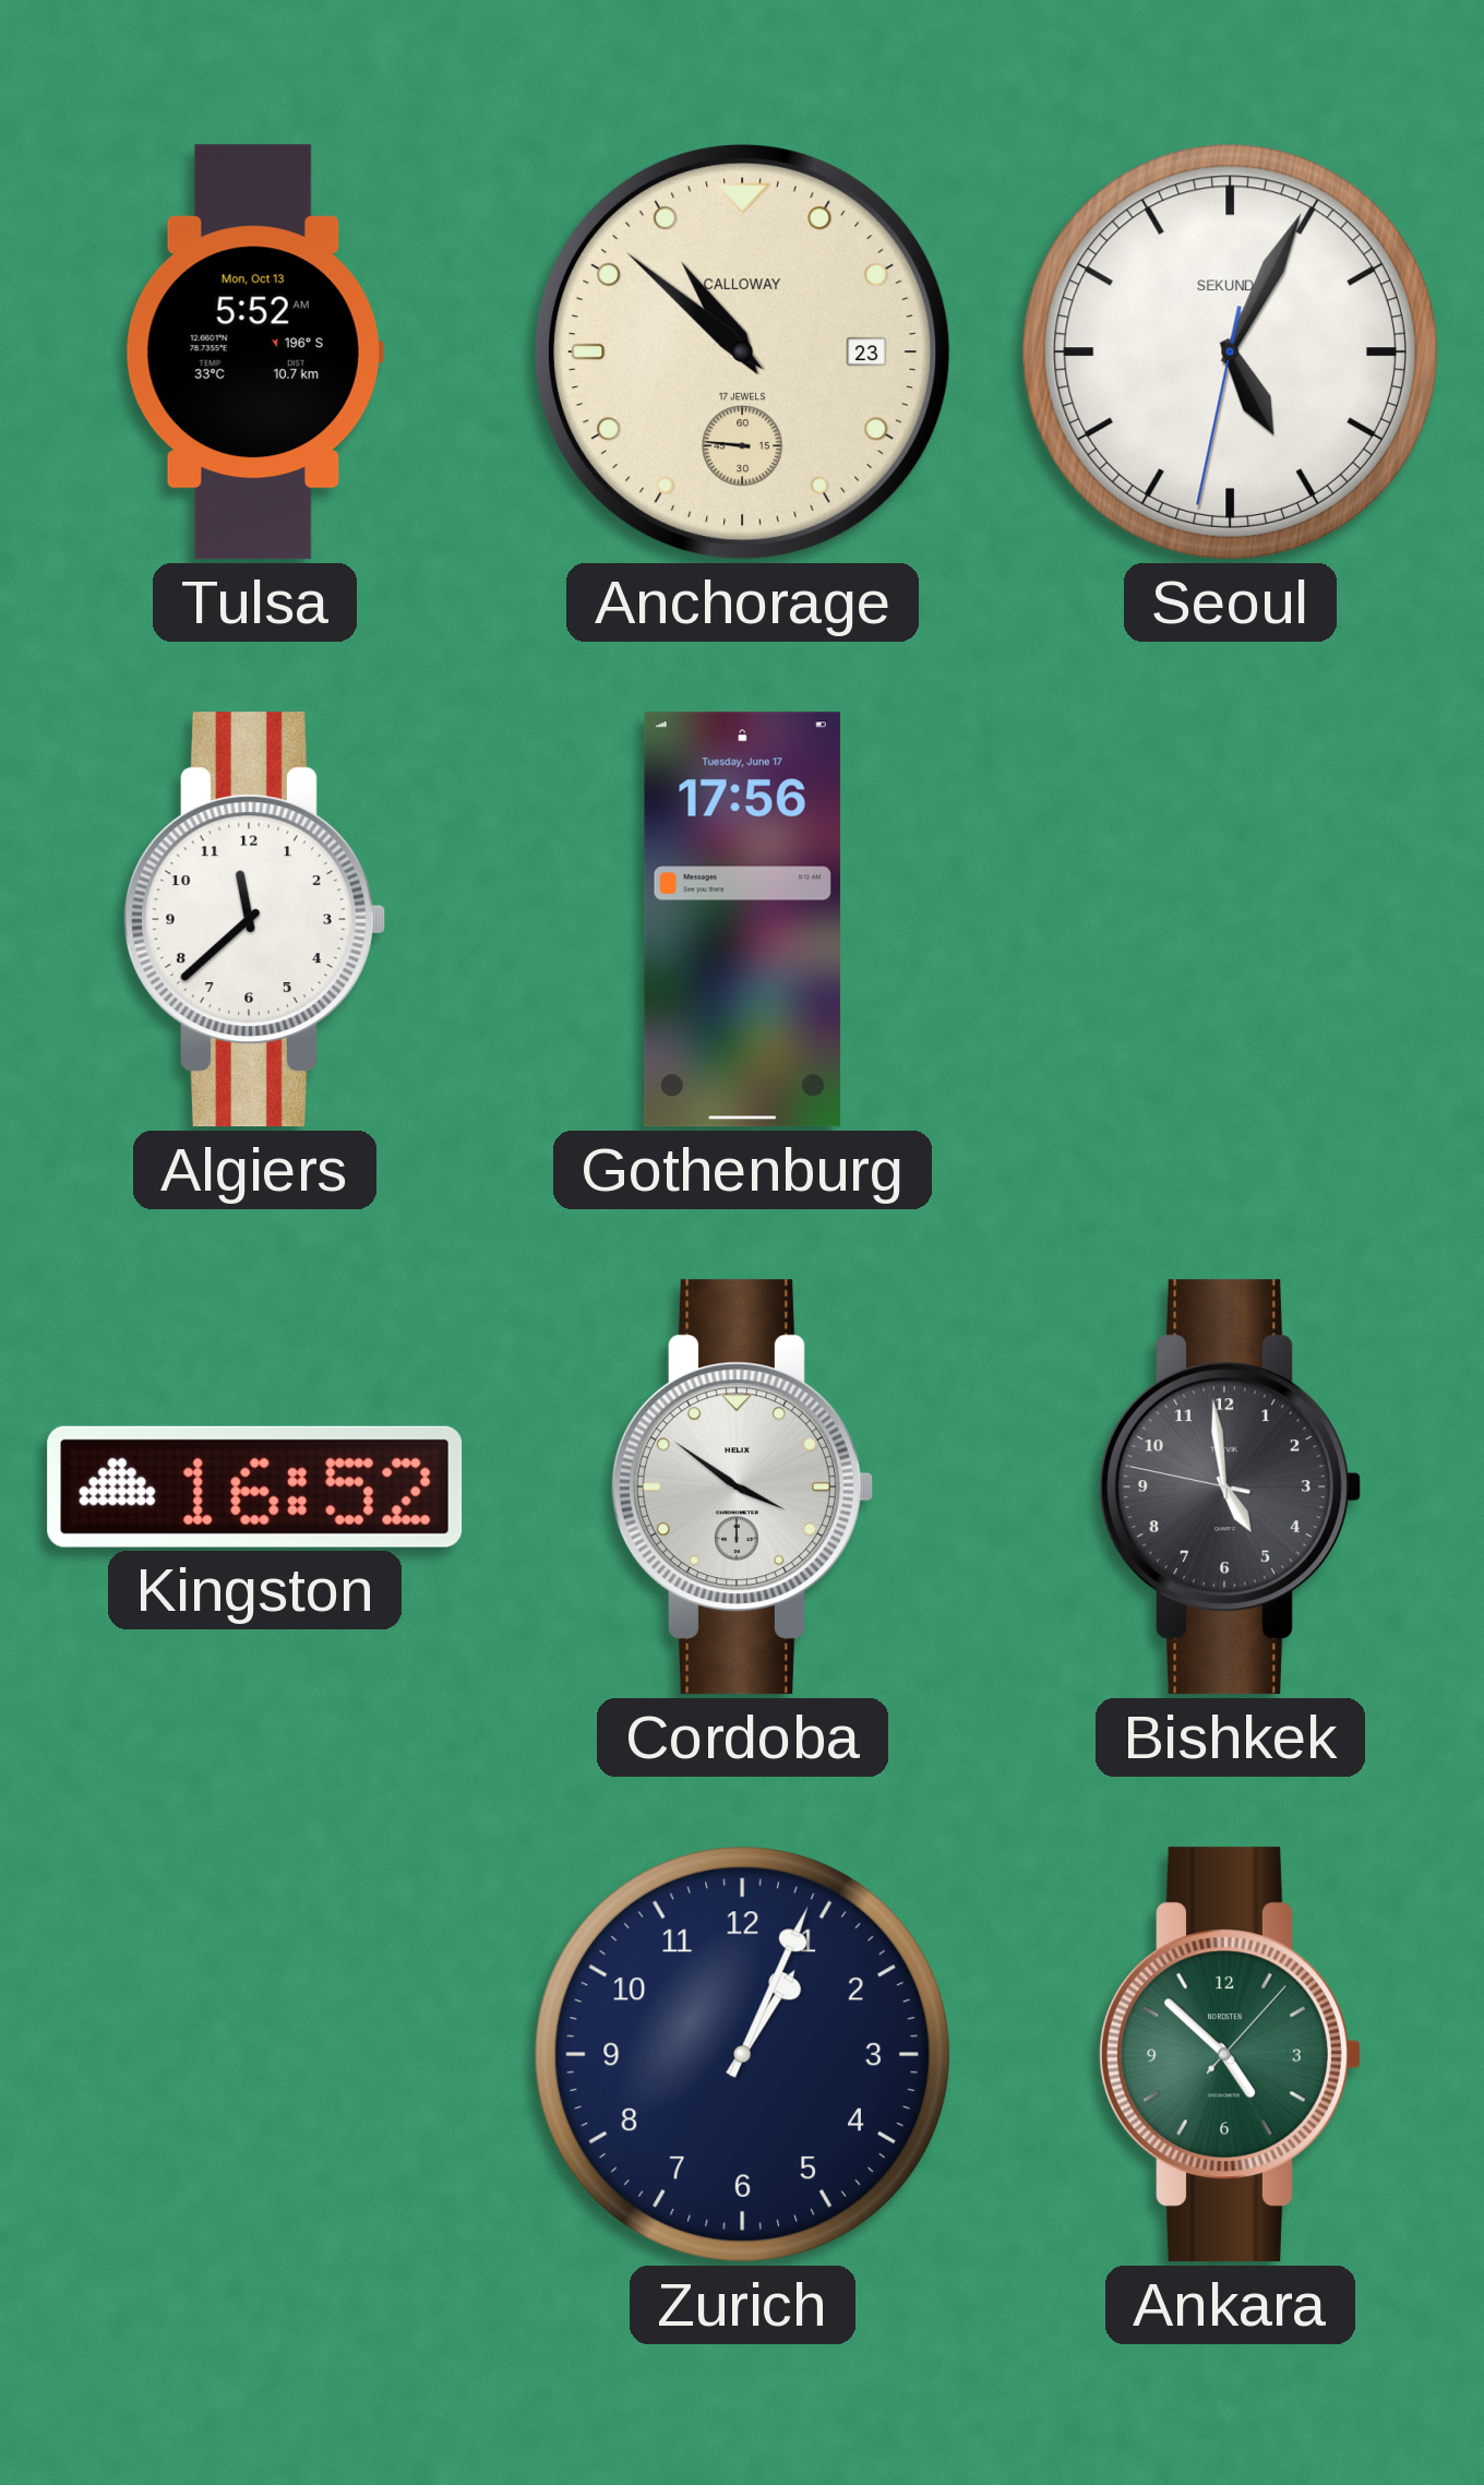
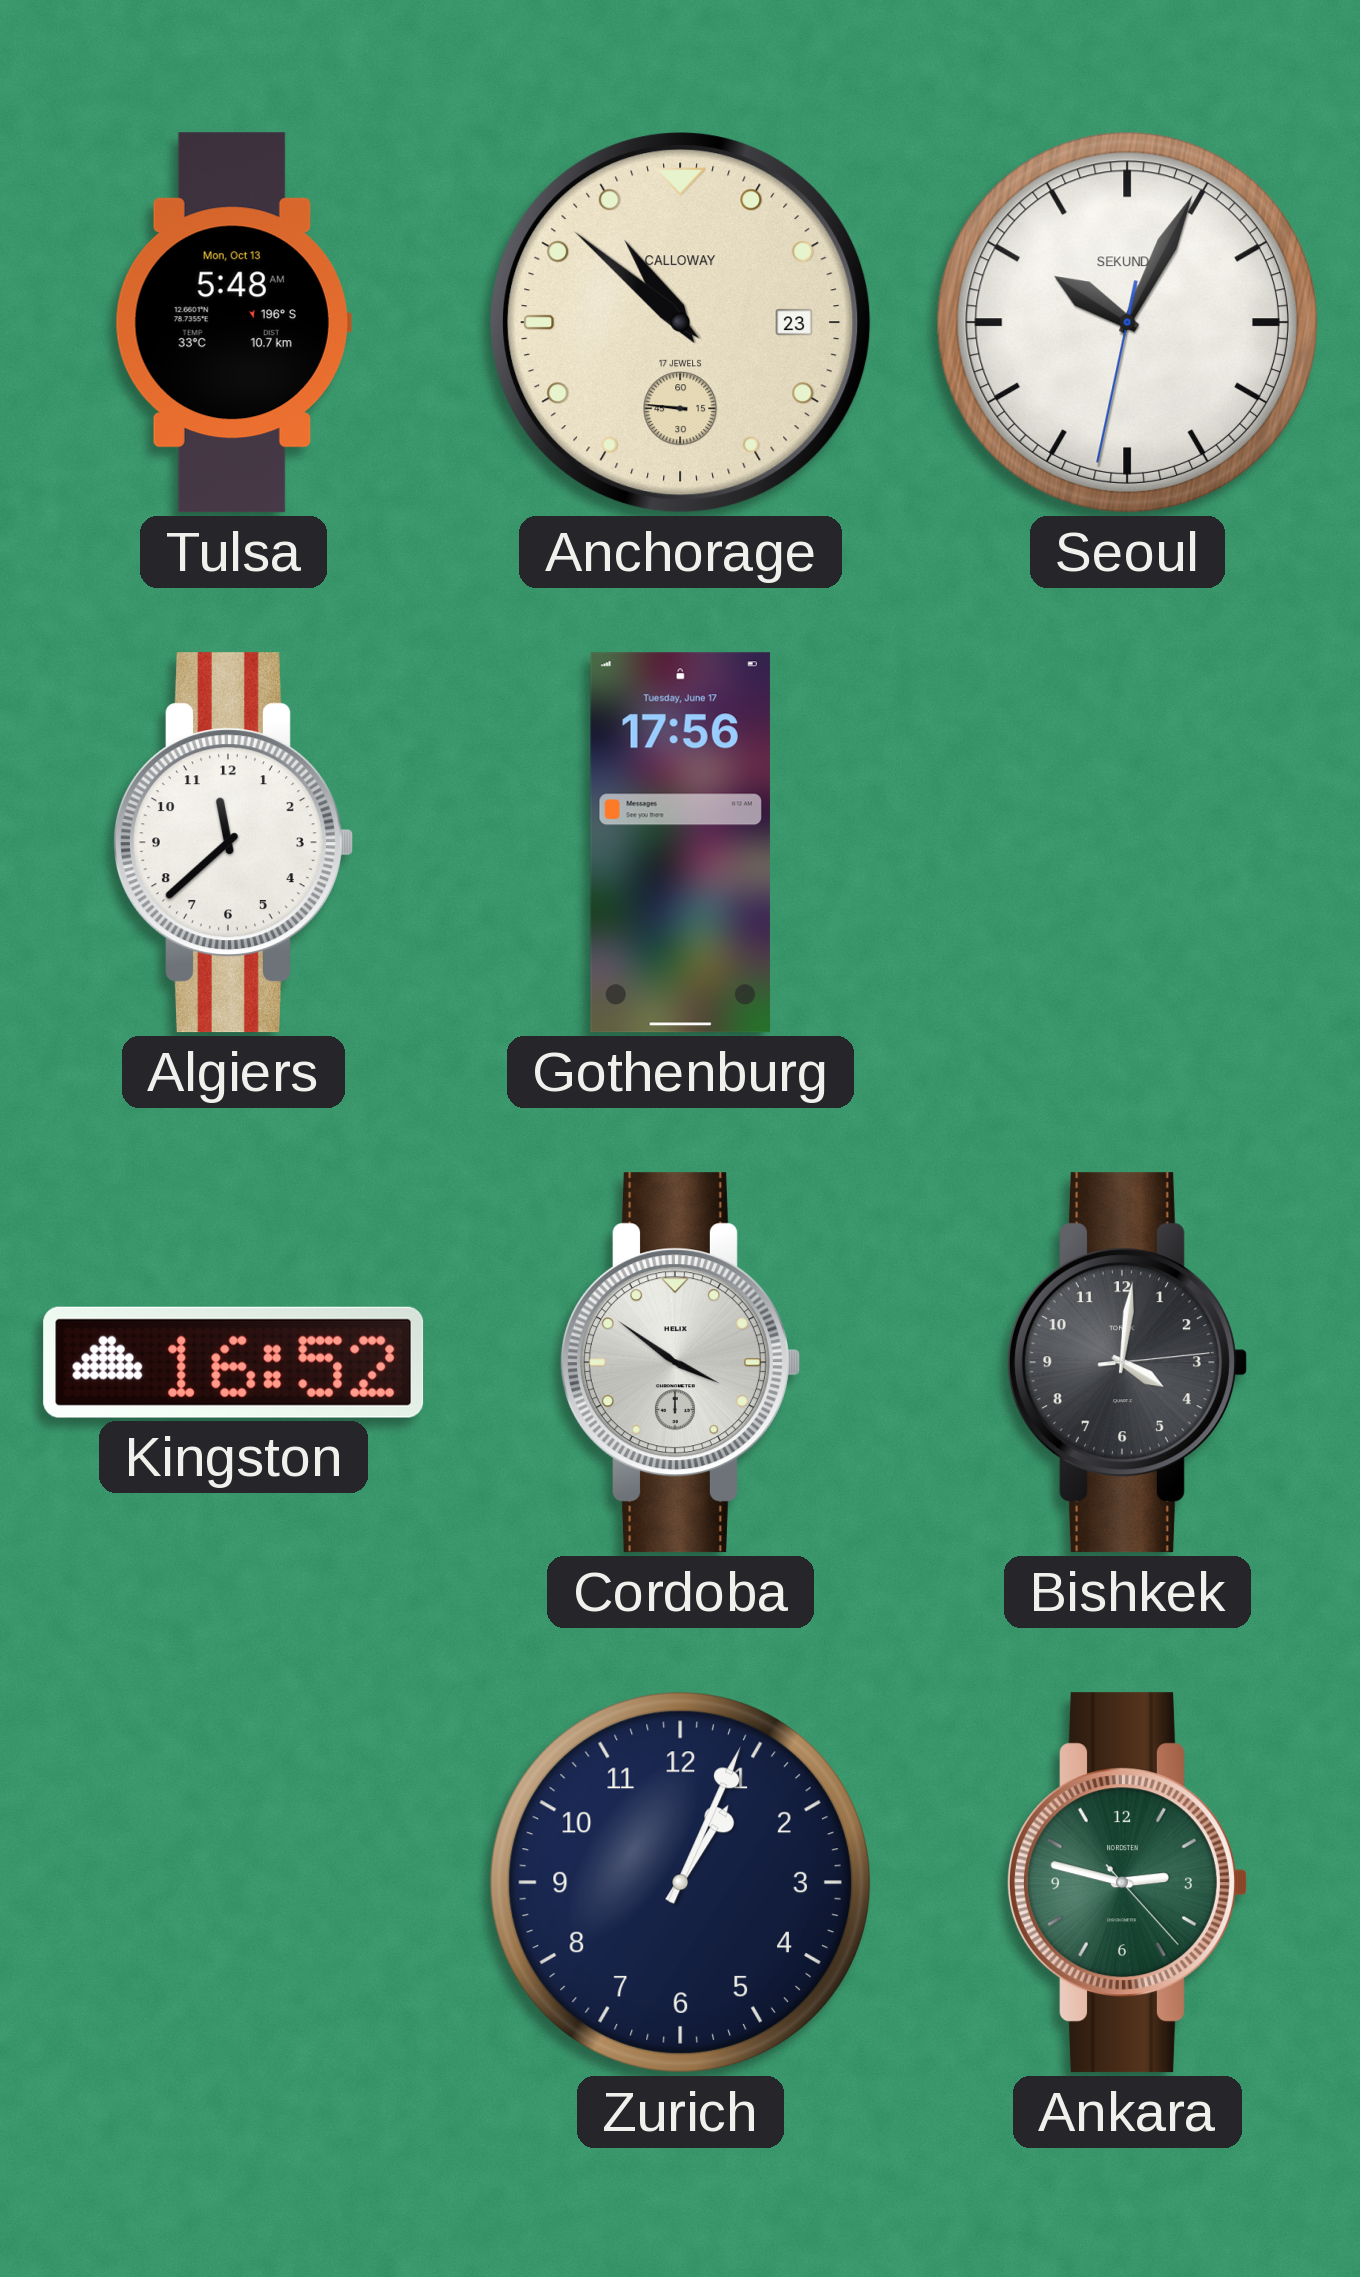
Tulsa: 5:52 -> 5:48 (233, 323)
Seoul: 5:04 -> 10:04 (1127, 322)
Bishkek: 4:58 -> 4:01 (1127, 1363)
Ankara: 4:52 -> 2:47 (1127, 1883)
